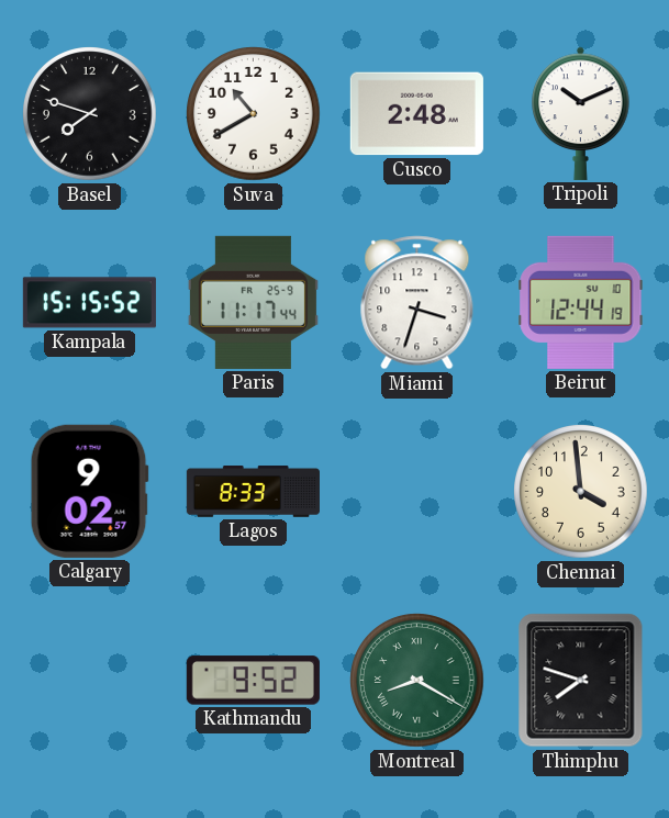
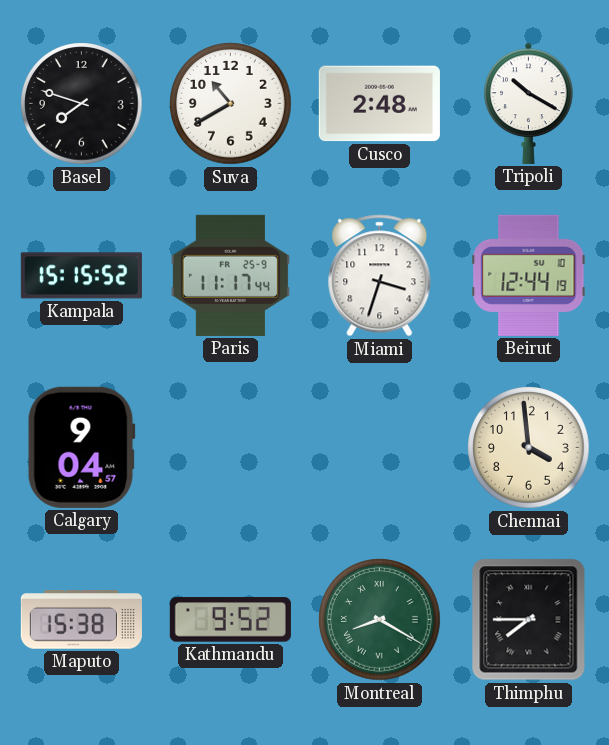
Tripoli: 10:11 -> 10:20 (529, 103)
Calgary: 9:02 -> 9:04 (81, 447)
Lagos: 8:33 -> none (253, 492)
Maputo: none -> 15:38 (81, 620)
Thimphu: 7:48 -> 7:45 (529, 620)
